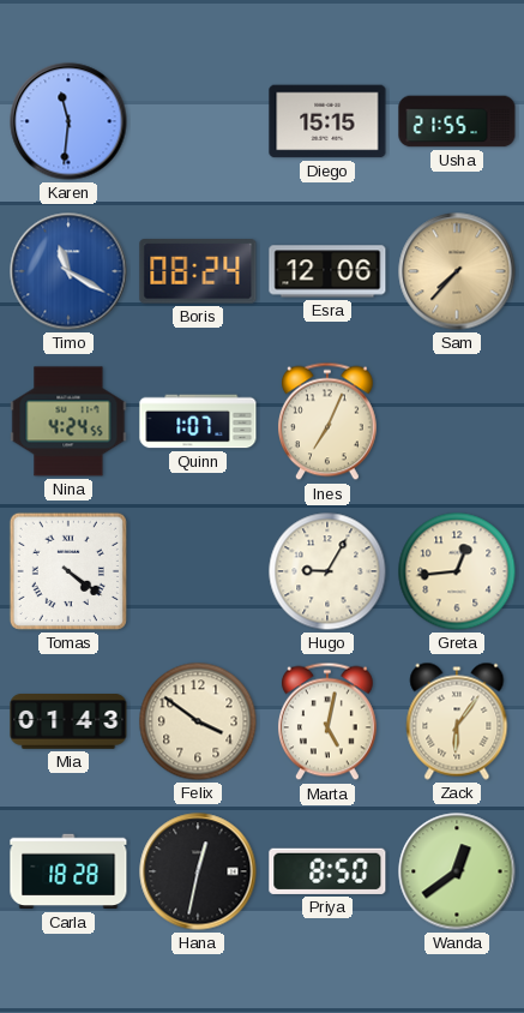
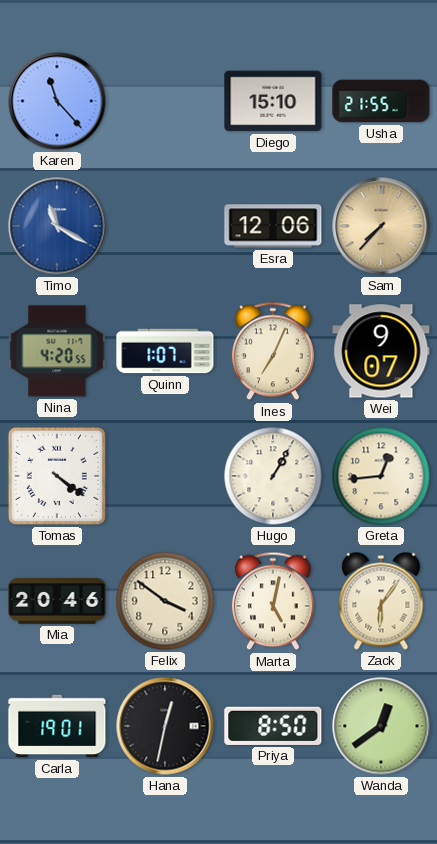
Karen: 11:31 -> 11:23 (57, 101)
Diego: 15:15 -> 15:10 (273, 101)
Boris: 08:24 -> none (198, 271)
Nina: 4:24 -> 4:20 (57, 351)
Wei: none -> 9:07 (381, 351)
Hugo: 9:05 -> 1:05 (273, 476)
Mia: 01:43 -> 20:46 (57, 602)
Carla: 18:28 -> 19:01 (57, 726)
